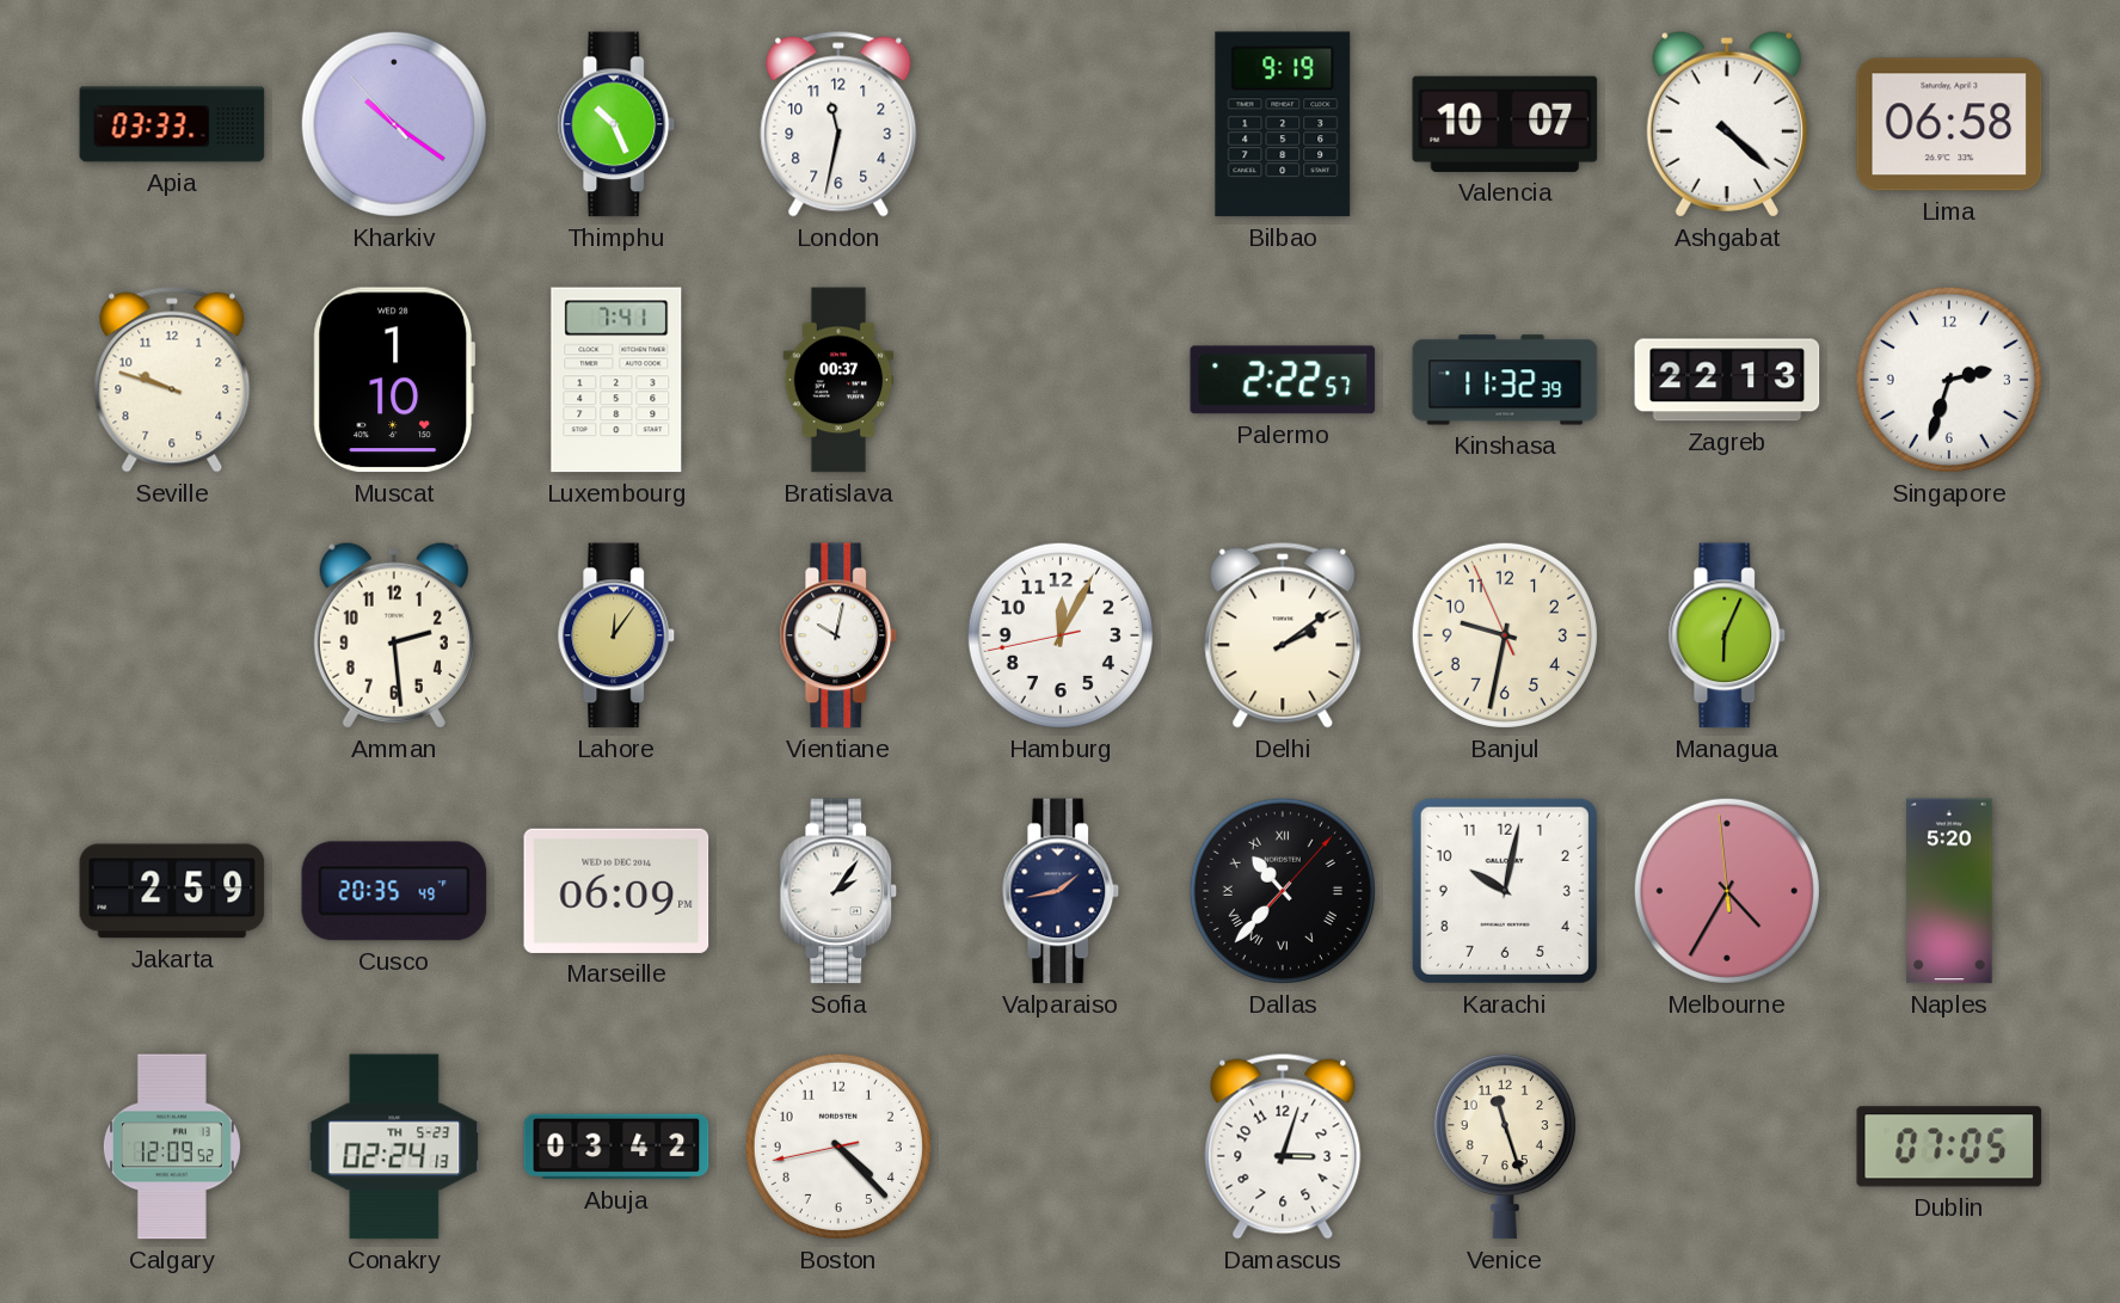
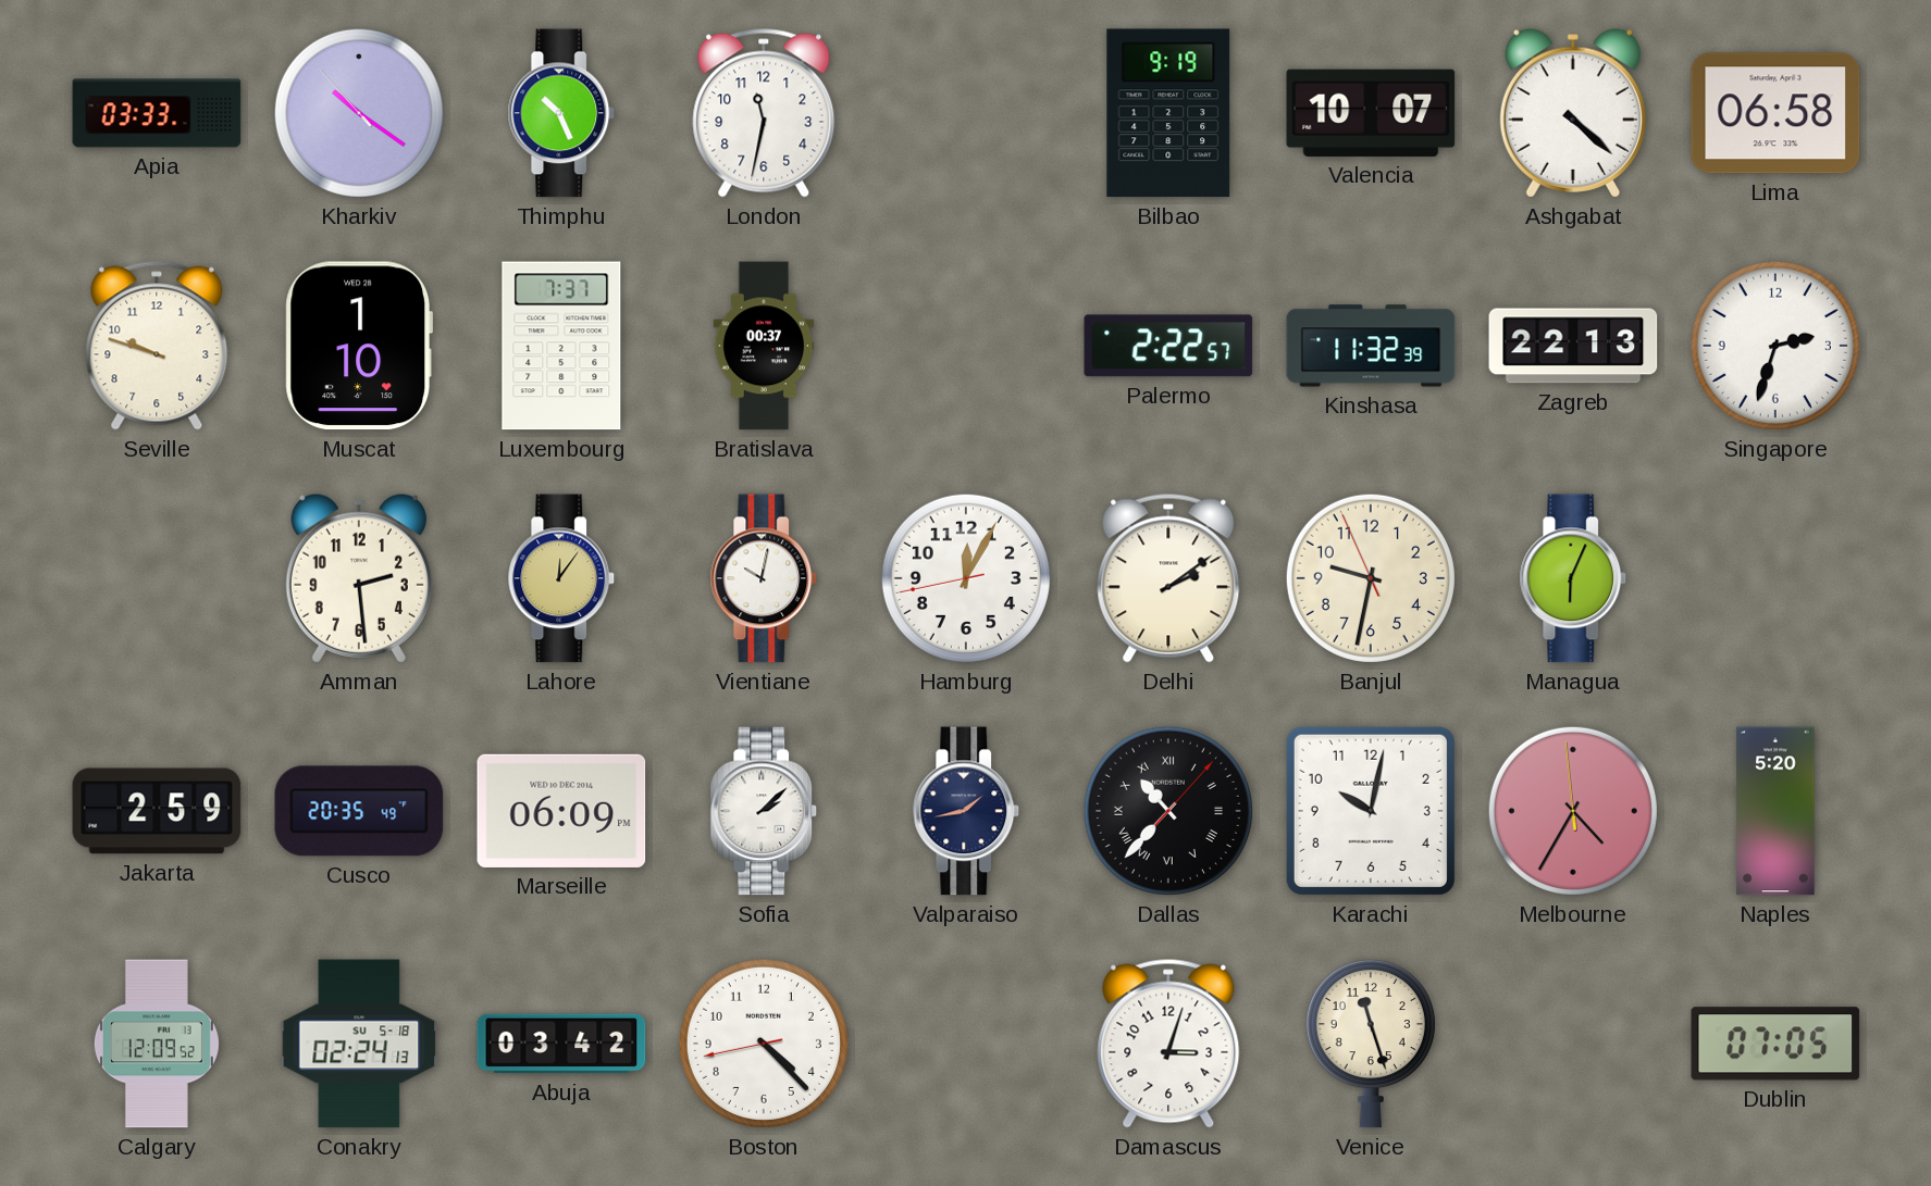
Luxembourg: 7:41 -> 7:37 (561, 346)
Sofia: 2:06 -> 2:08 (764, 811)
Conakry date: TH 5-23 -> SU 5-18 (359, 1044)
